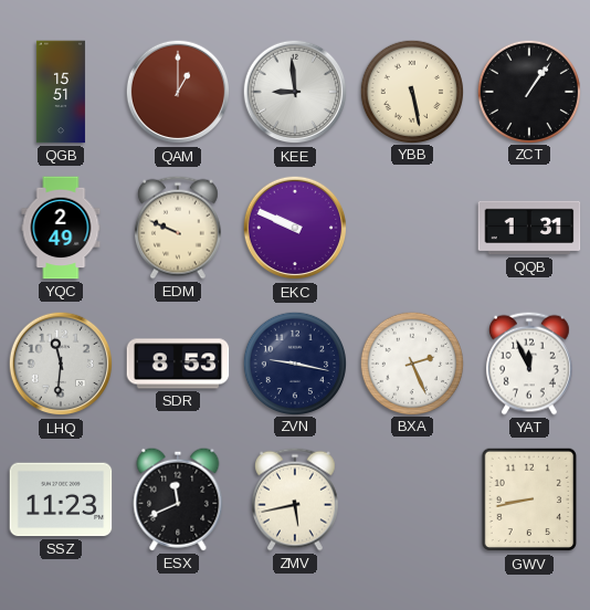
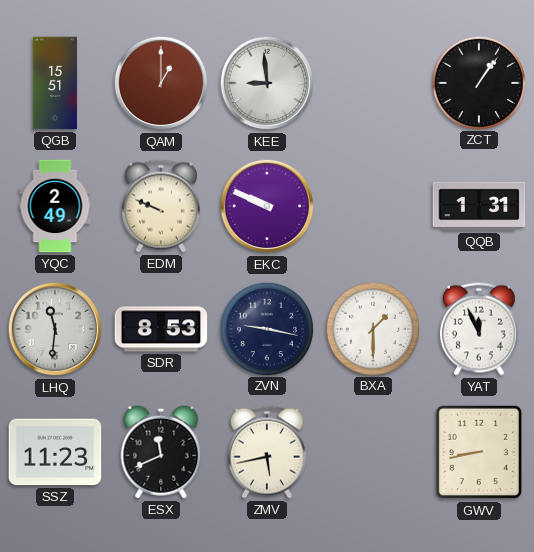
YBB: 5:28 -> none (411, 91)
BXA: 2:26 -> 1:30 (372, 328)
